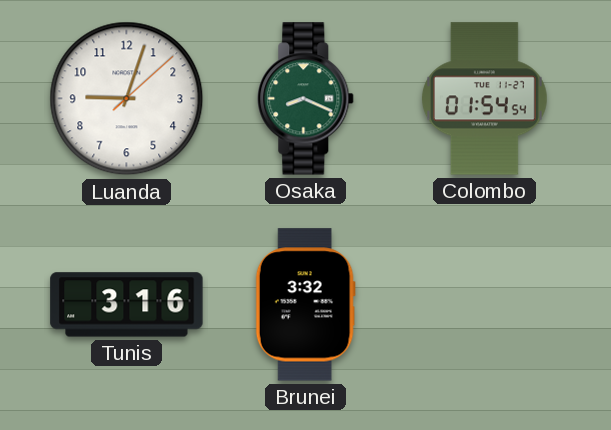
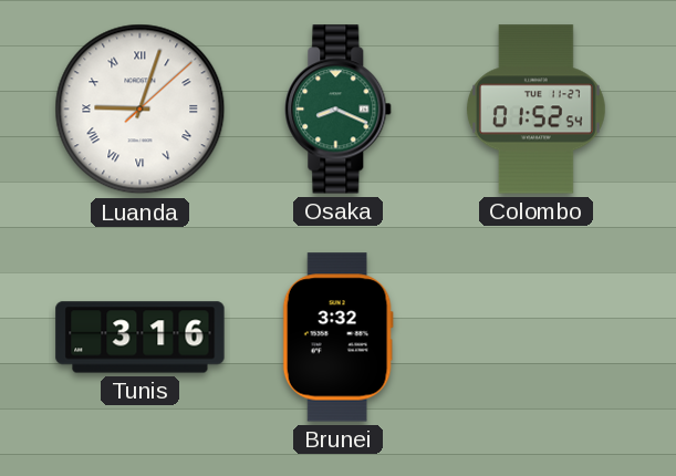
Luanda numerals: Arabic -> Roman (141, 110)
Colombo: 01:54 -> 01:52 (537, 110)
